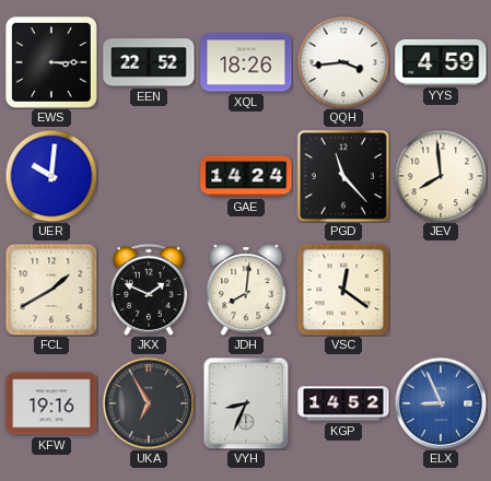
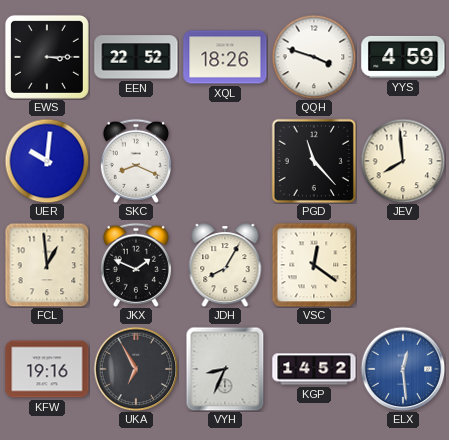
QQH: 3:44 -> 3:48 (314, 57)
SKC: none -> 8:19 (136, 161)
GAE: 14:24 -> none (246, 176)
FCL: 1:40 -> 12:59 (47, 265)
JDH: 8:01 -> 8:05 (225, 265)
ELX: 8:56 -> 12:29 (403, 369)
